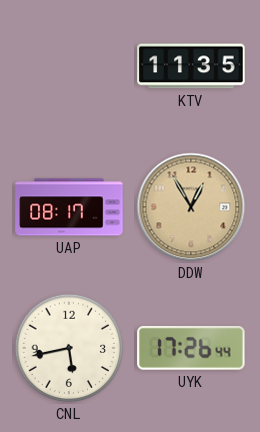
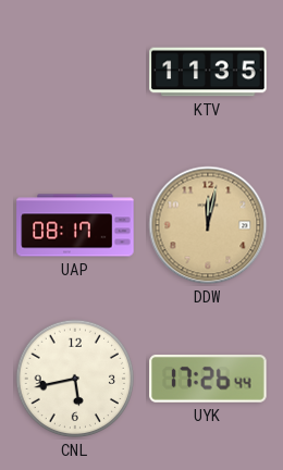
DDW: 12:55 -> 12:02 (208, 225)
